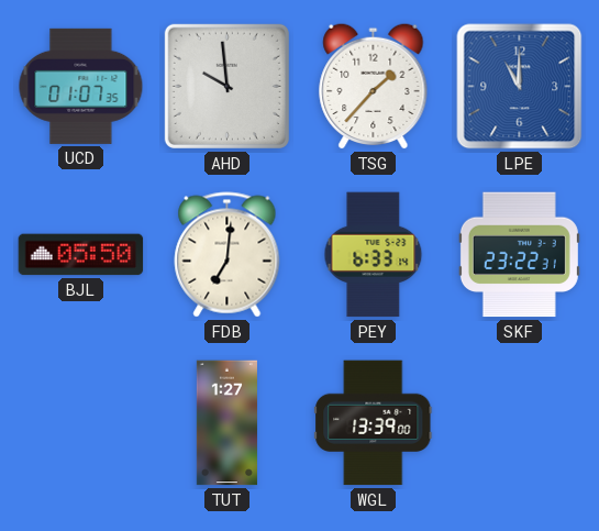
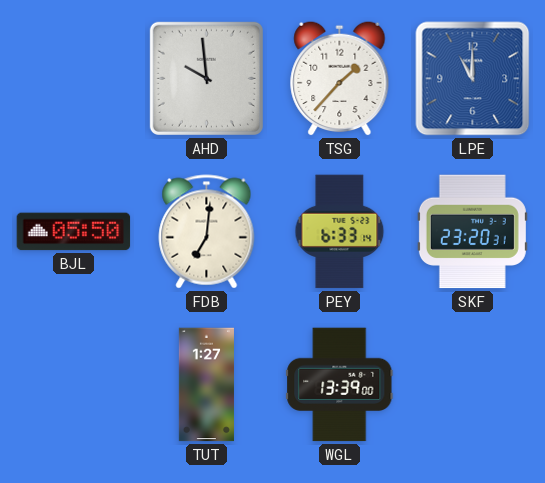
UCD: 01:07 -> none (81, 86)
SKF: 23:22 -> 23:20 (472, 232)
